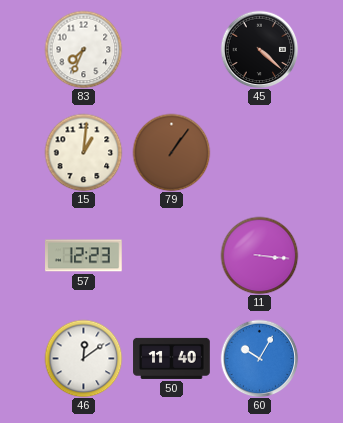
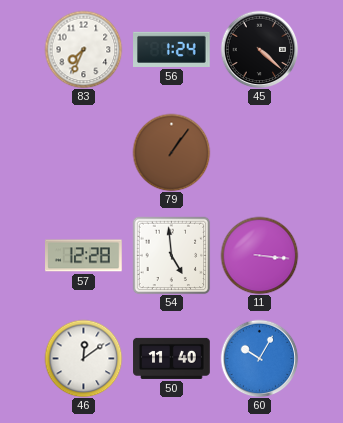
56: none -> 1:24 (172, 49)
15: 1:01 -> none (83, 152)
57: 12:23 -> 12:28 (84, 256)
54: none -> 4:59 (171, 255)
